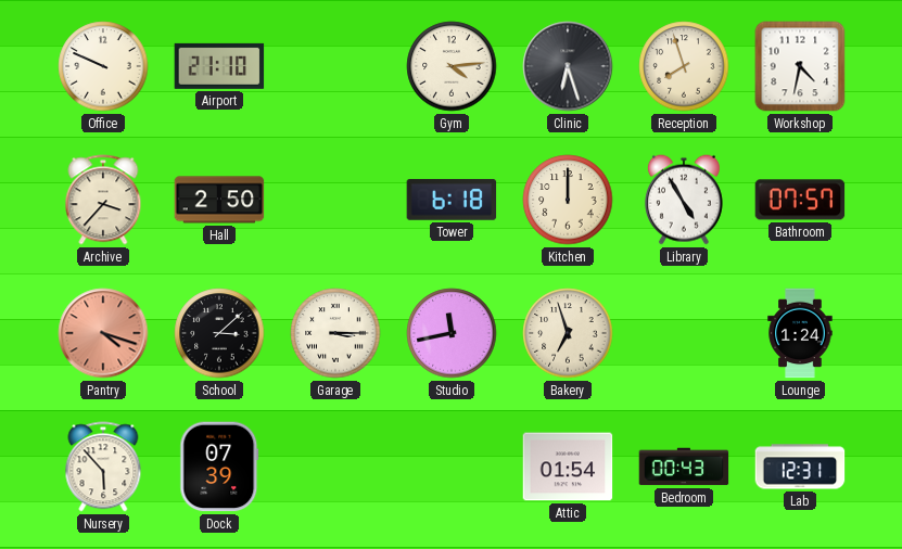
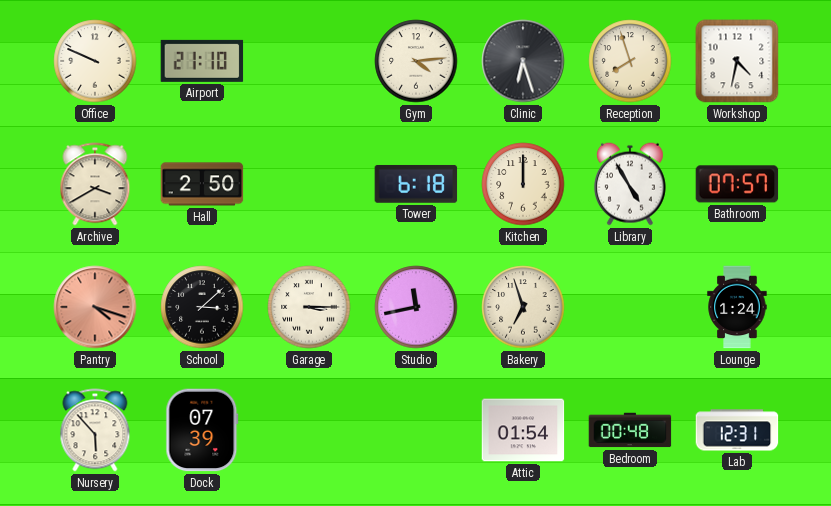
Archive: 3:37 -> 3:40 (95, 184)
Bedroom: 00:43 -> 00:48 (630, 430)
